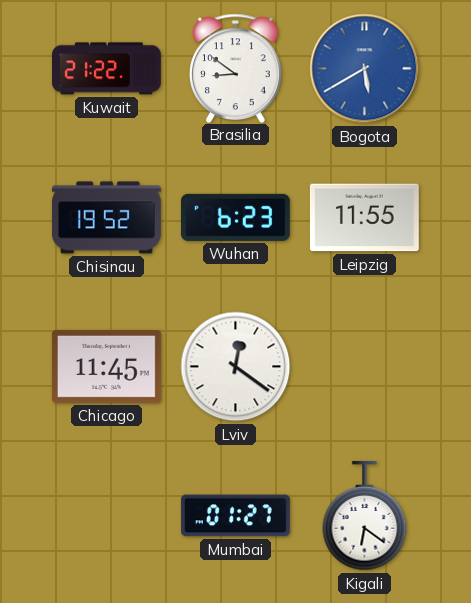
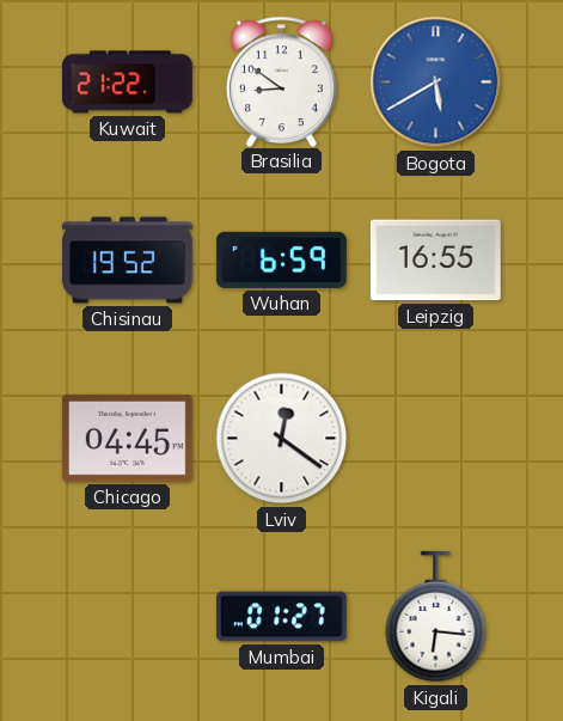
Wuhan: 6:23 -> 6:59 (281, 259)
Leipzig: 11:55 -> 16:55 (435, 261)
Chicago: 11:45 -> 04:45 (127, 438)
Kigali: 6:21 -> 6:16 (436, 617)
